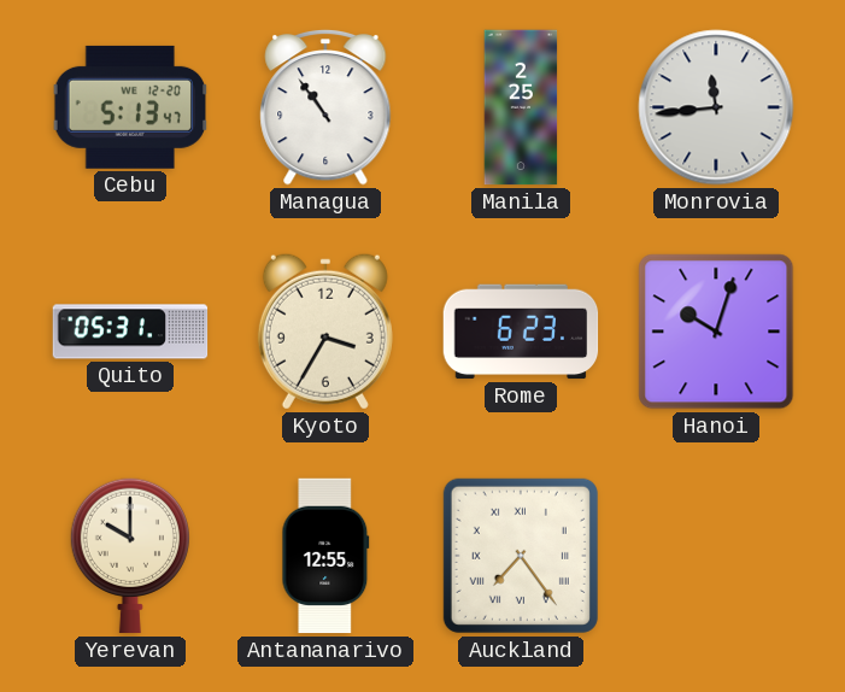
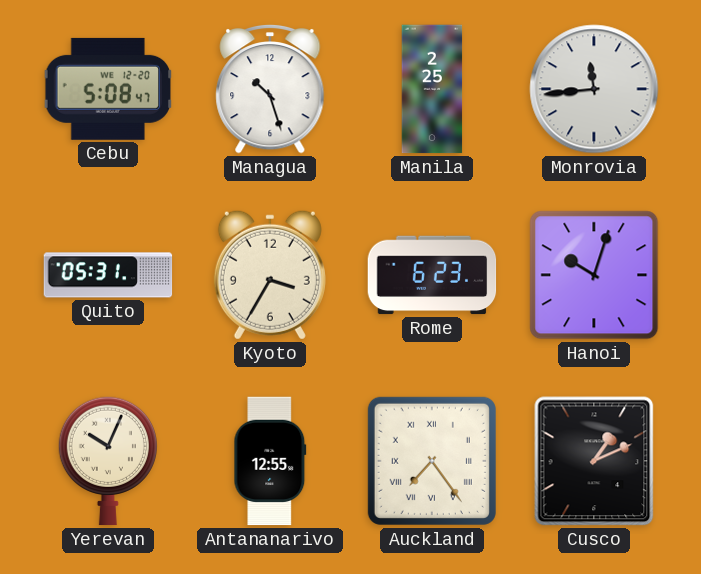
Cebu: 5:13 -> 5:08 (108, 89)
Managua: 10:54 -> 10:27 (270, 89)
Yerevan: 10:00 -> 10:04 (107, 461)
Cusco: none -> 1:11 (594, 461)
